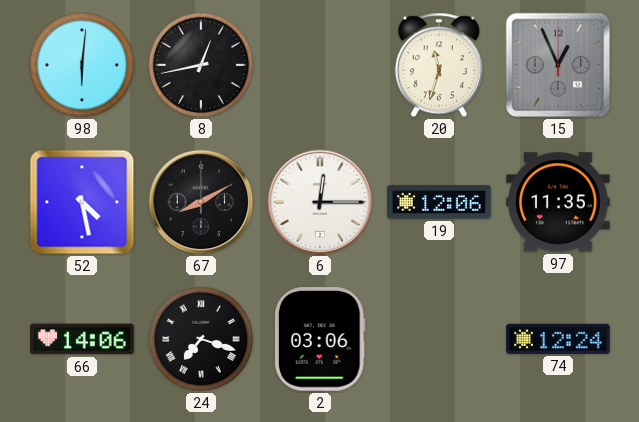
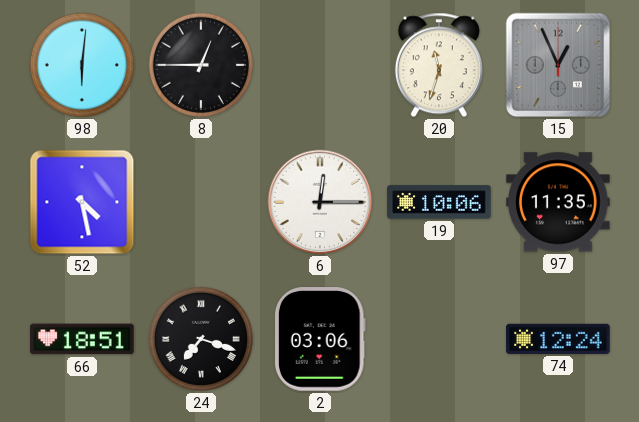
8: 12:43 -> 12:45 (201, 65)
67: 8:10 -> none (201, 202)
19: 12:06 -> 10:06 (439, 202)
66: 14:06 -> 18:51 (82, 339)
